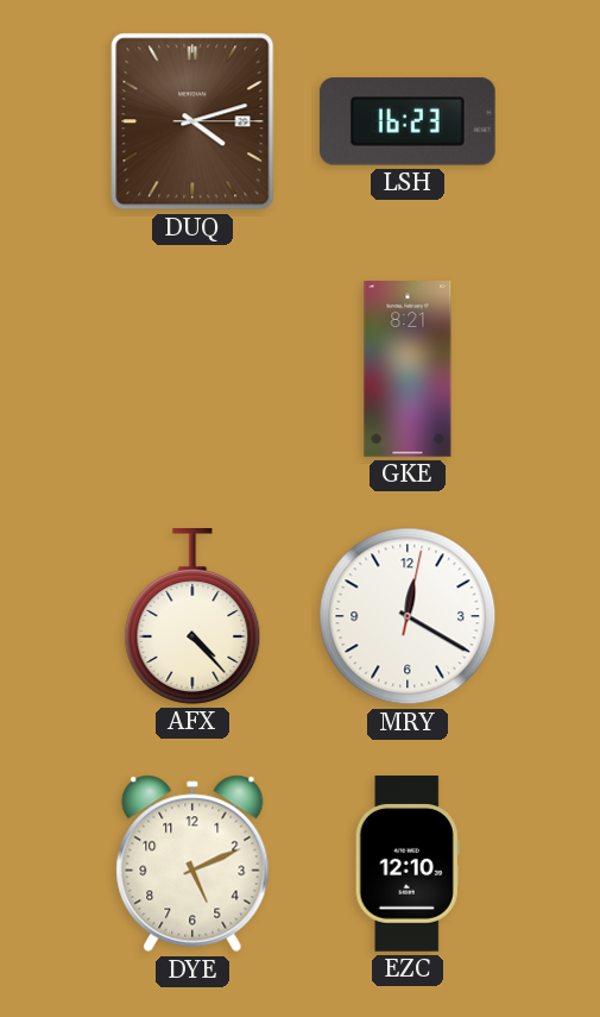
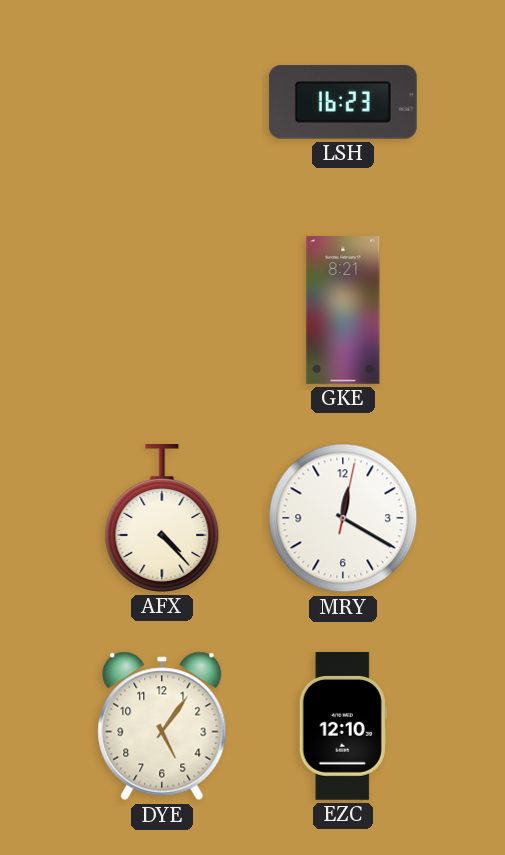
DUQ: 4:12 -> none (192, 121)
DYE: 5:11 -> 5:06 (162, 726)
